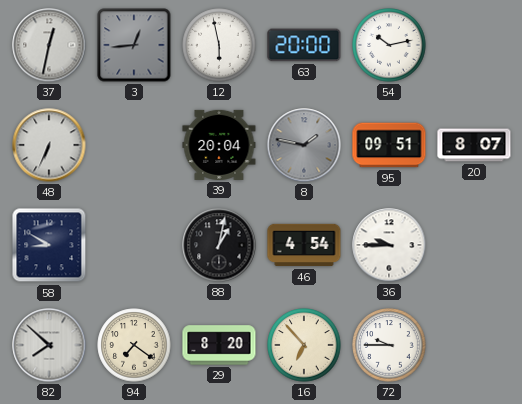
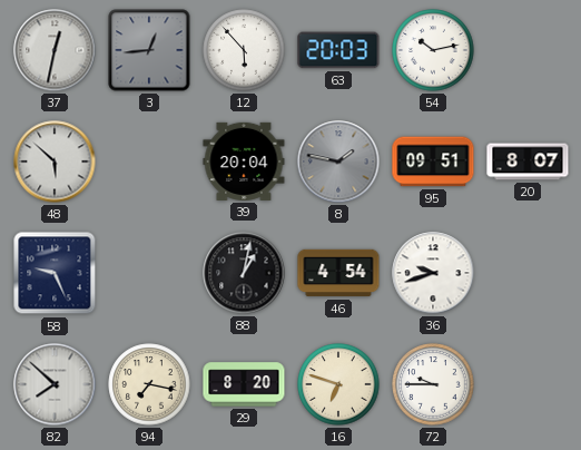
12: 5:58 -> 5:53 (244, 50)
63: 20:00 -> 20:03 (338, 50)
48: 6:34 -> 5:52 (55, 162)
58: 8:50 -> 9:26 (55, 273)
36: 9:45 -> 9:42 (433, 273)
94: 7:21 -> 7:17 (149, 384)
16: 6:53 -> 6:48 (338, 384)
